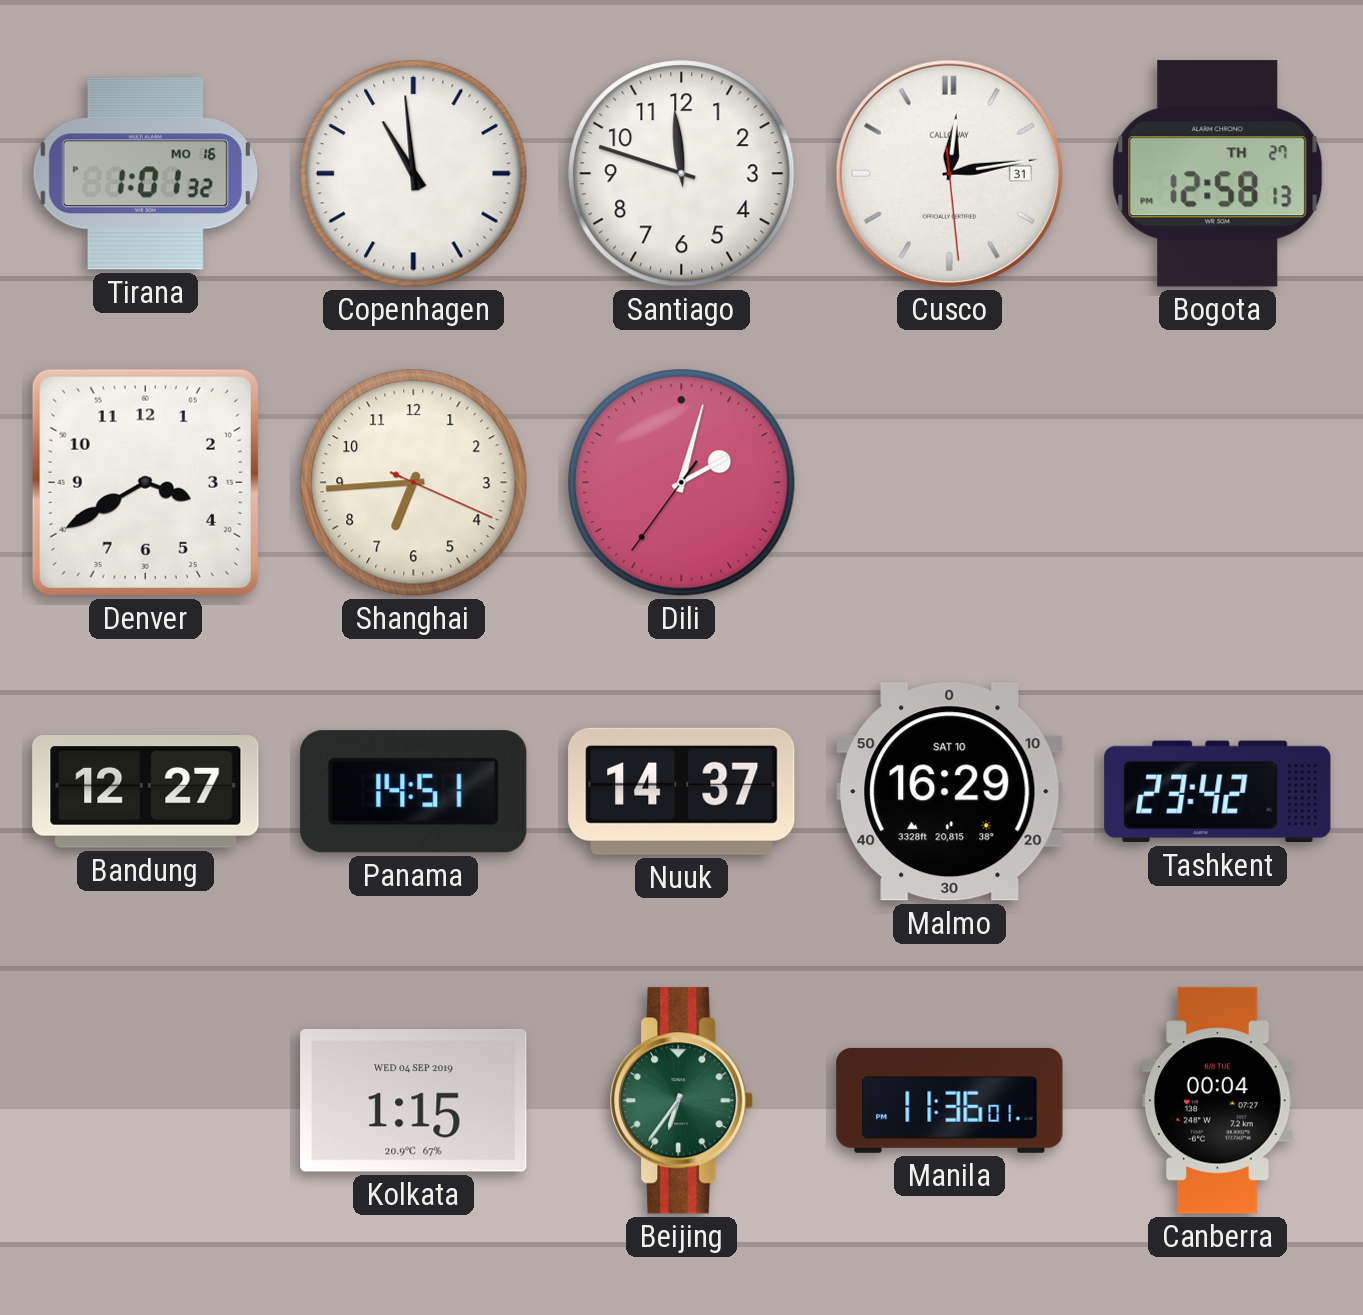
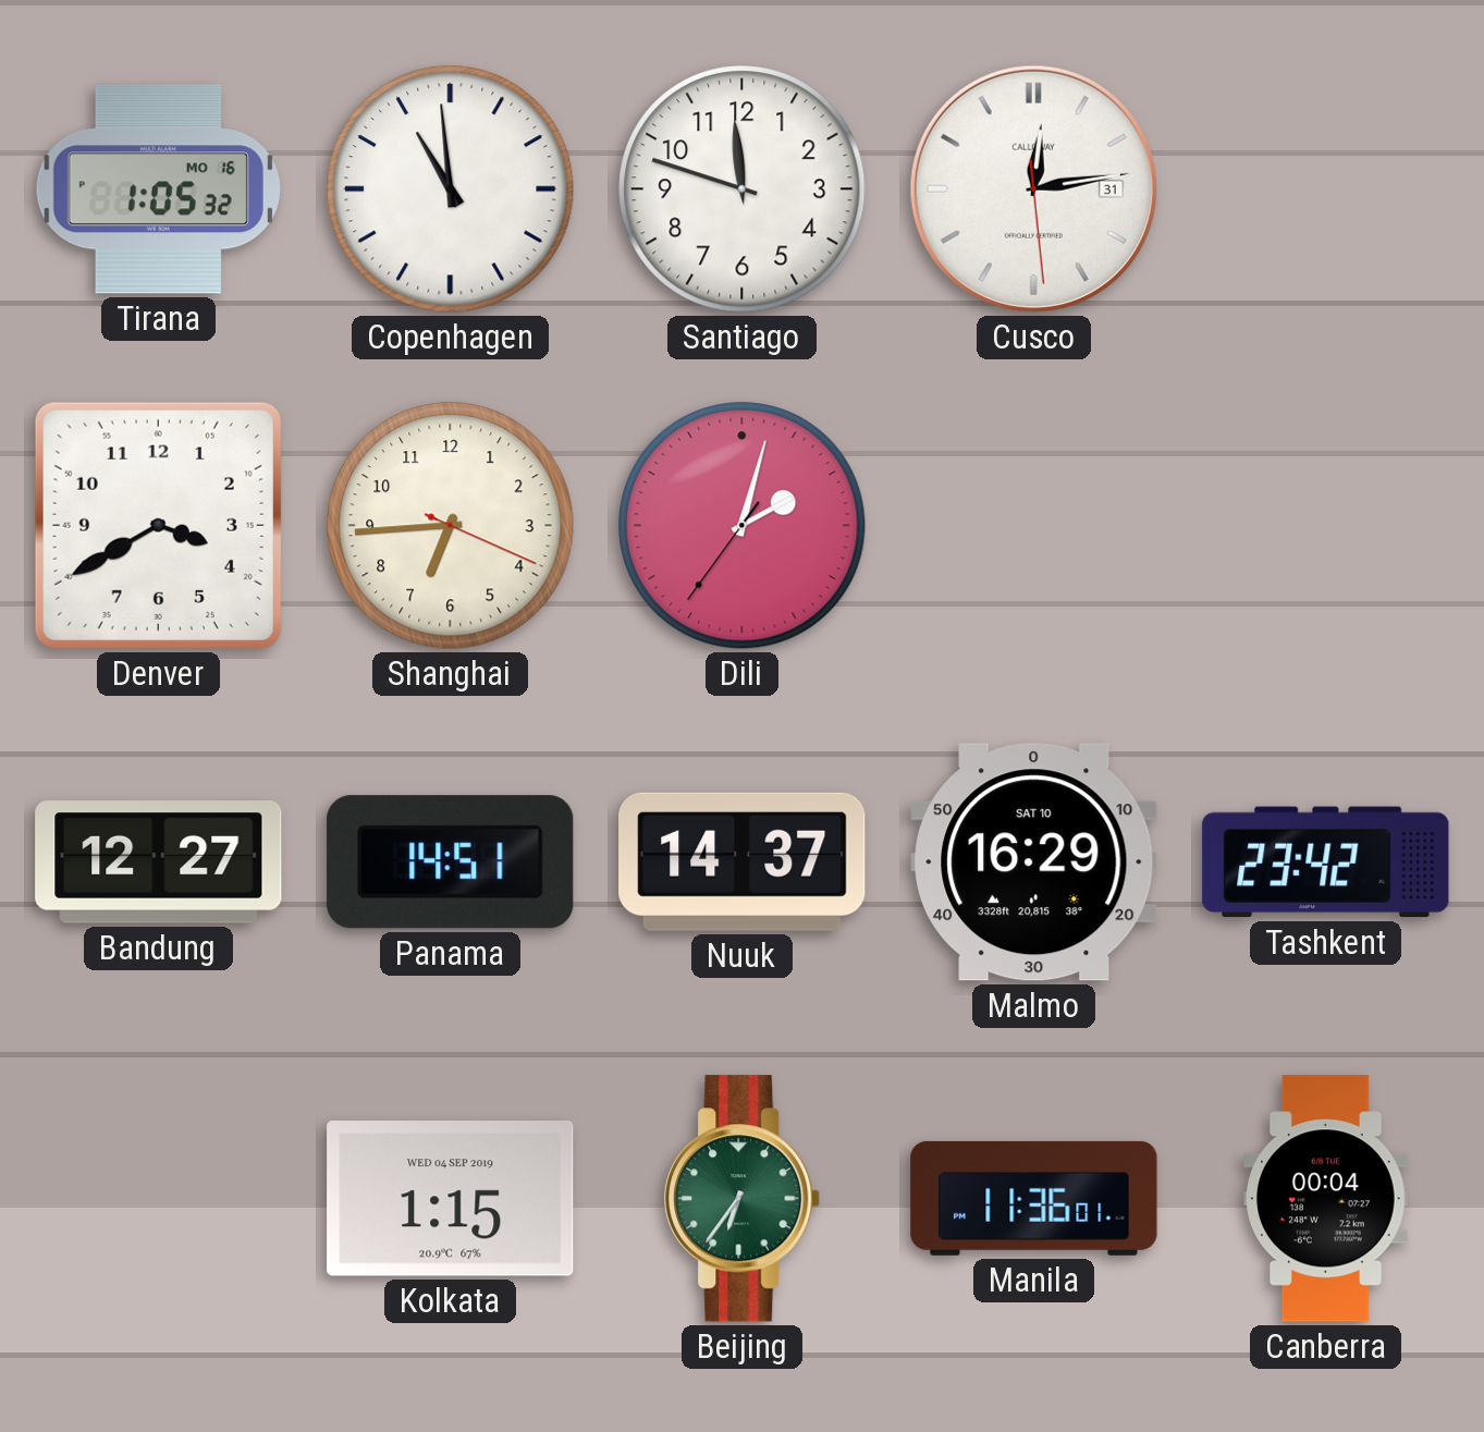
Tirana: 1:01 -> 1:05 (158, 189)
Bogota: 12:58 -> none (1218, 174)
